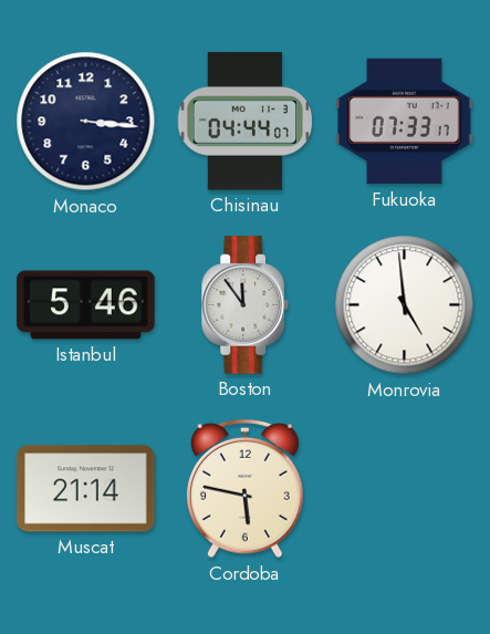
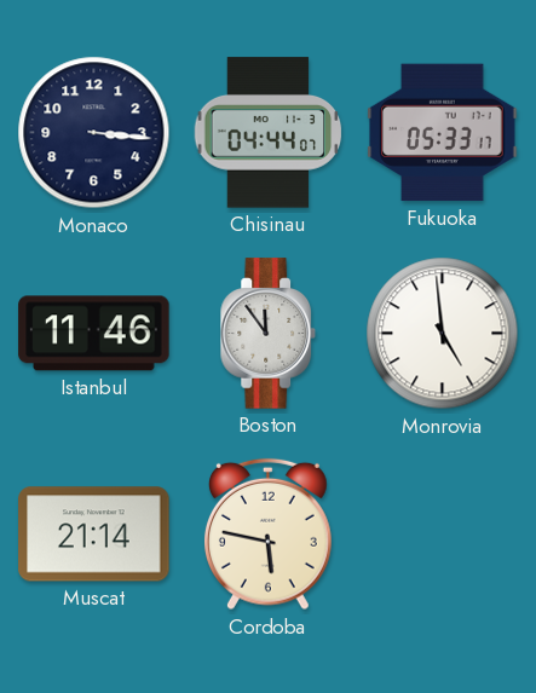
Fukuoka: 07:33 -> 05:33 (443, 133)
Istanbul: 5:46 -> 11:46 (94, 334)
